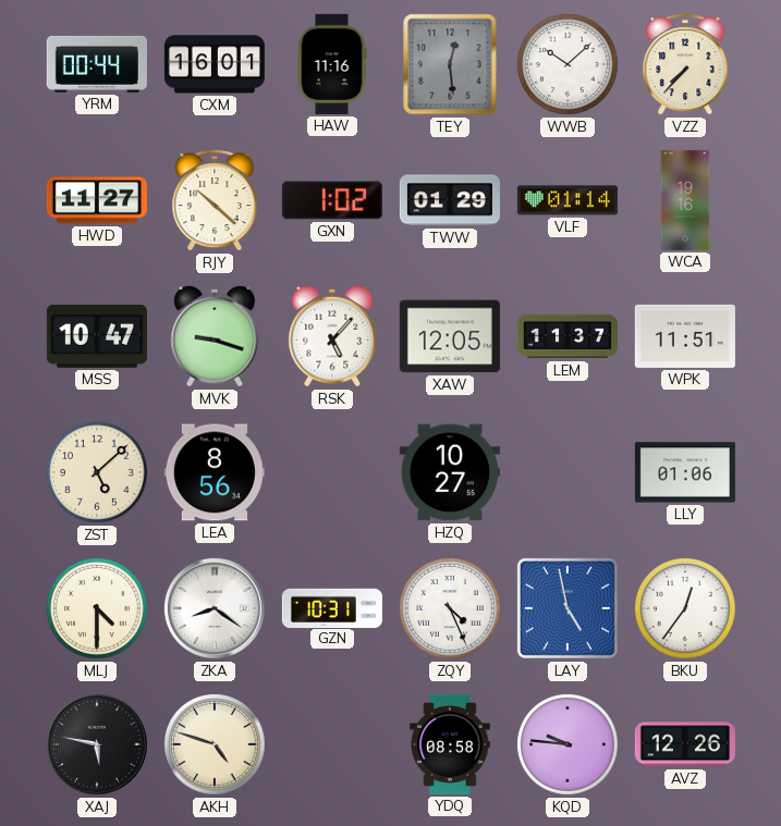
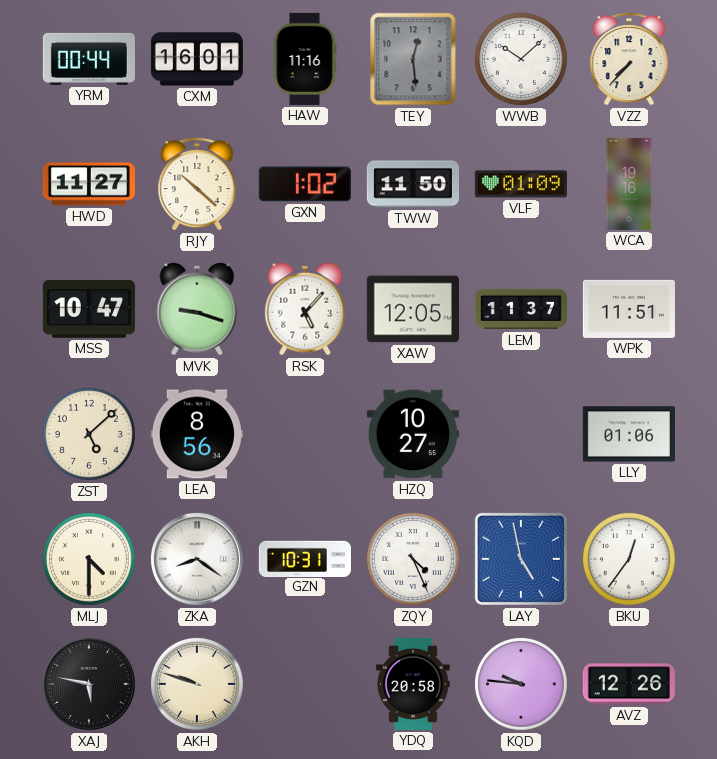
TWW: 01:29 -> 11:50 (413, 184)
VLF: 01:14 -> 01:09 (521, 184)
AKH: 4:48 -> 9:48 (197, 684)
YDQ: 08:58 -> 20:58 (413, 684)
